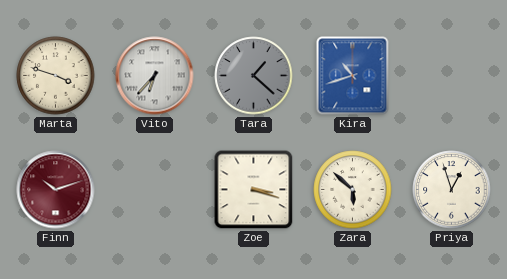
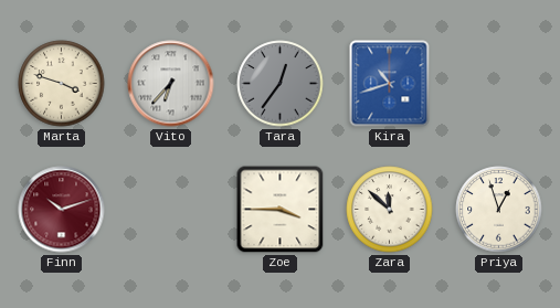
Tara: 1:22 -> 12:36 (281, 84)
Zoe: 3:18 -> 3:45 (281, 210)
Zara: 5:52 -> 11:52 (390, 210)
